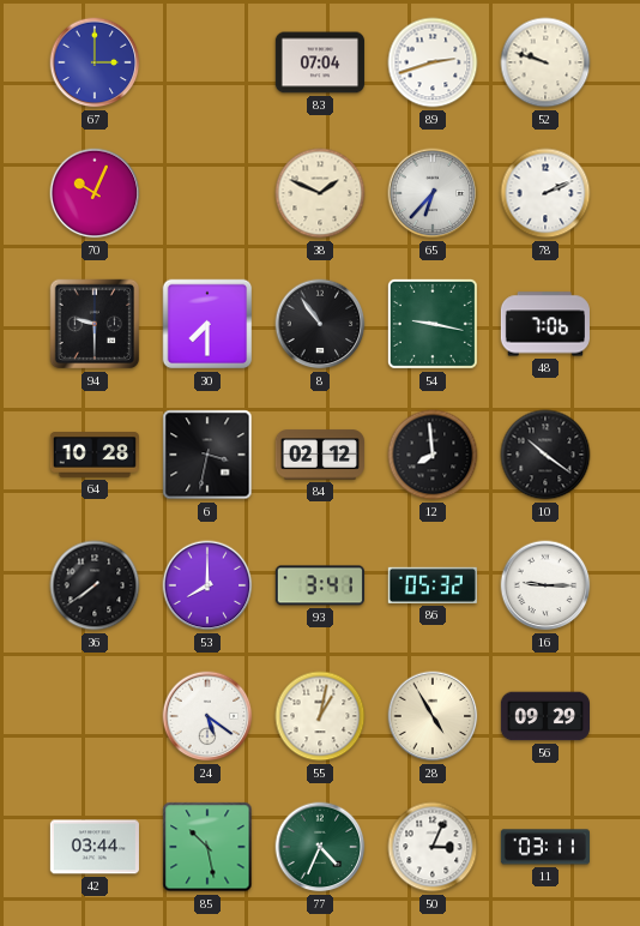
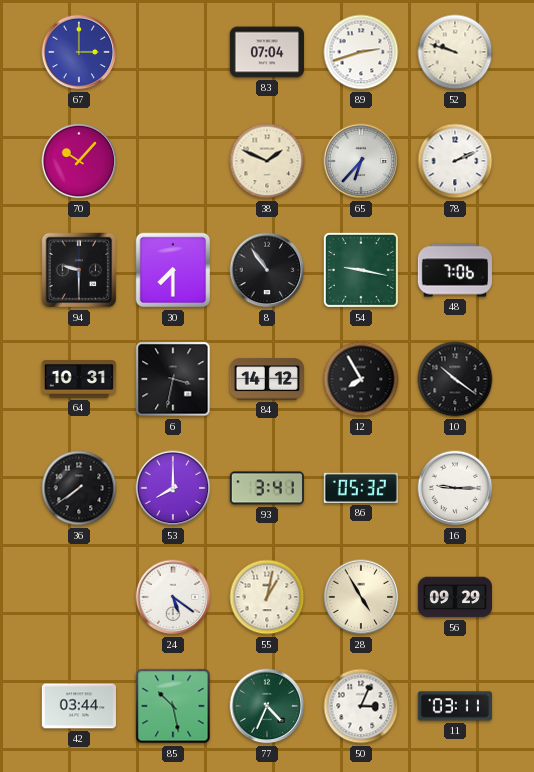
70: 10:04 -> 10:07 (79, 161)
64: 10:28 -> 10:31 (79, 379)
84: 02:12 -> 14:12 (267, 379)
12: 7:59 -> 7:55 (361, 379)
